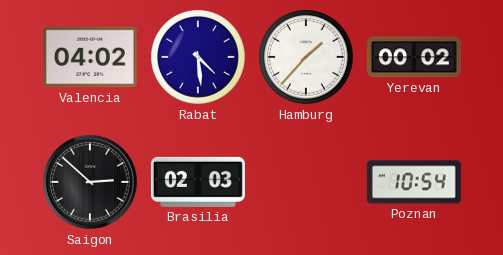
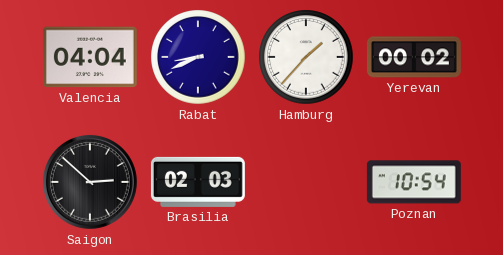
Valencia: 04:02 -> 04:04 (90, 57)
Rabat: 4:29 -> 8:41 (198, 57)
